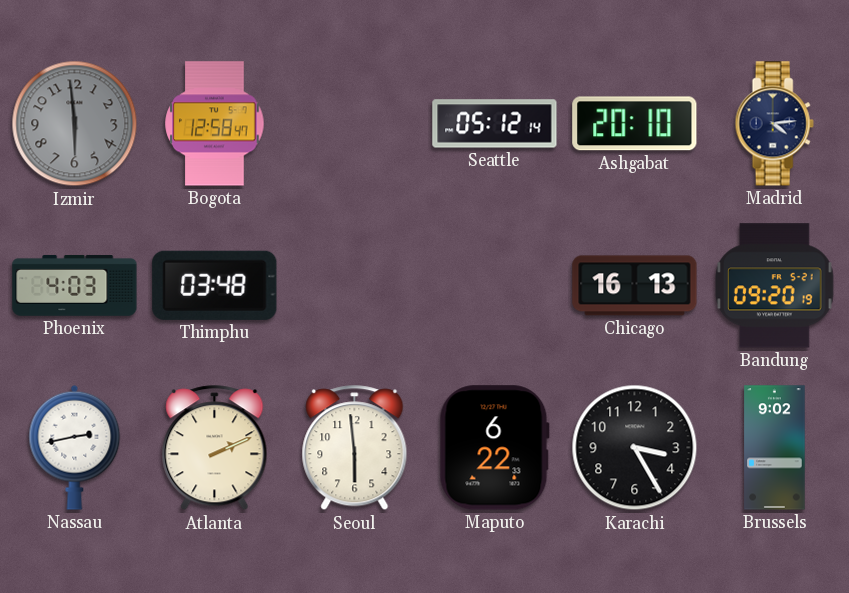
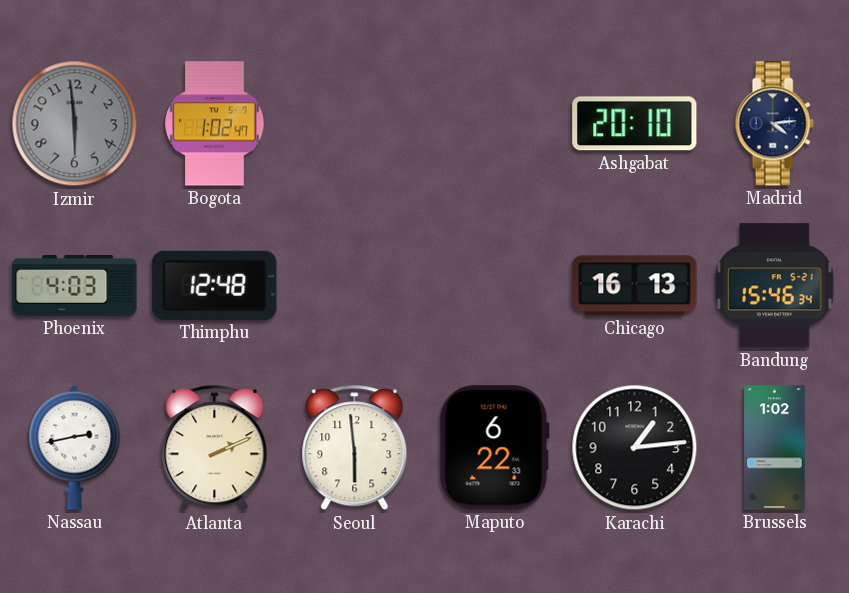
Bogota: 12:58 -> 1:02 (215, 124)
Seattle: 05:12 -> none (495, 124)
Thimphu: 03:48 -> 12:48 (215, 285)
Bandung: 09:20 -> 15:46 (775, 286)
Karachi: 3:25 -> 1:14 (635, 448)
Brussels: 9:02 -> 1:02 (775, 448)
